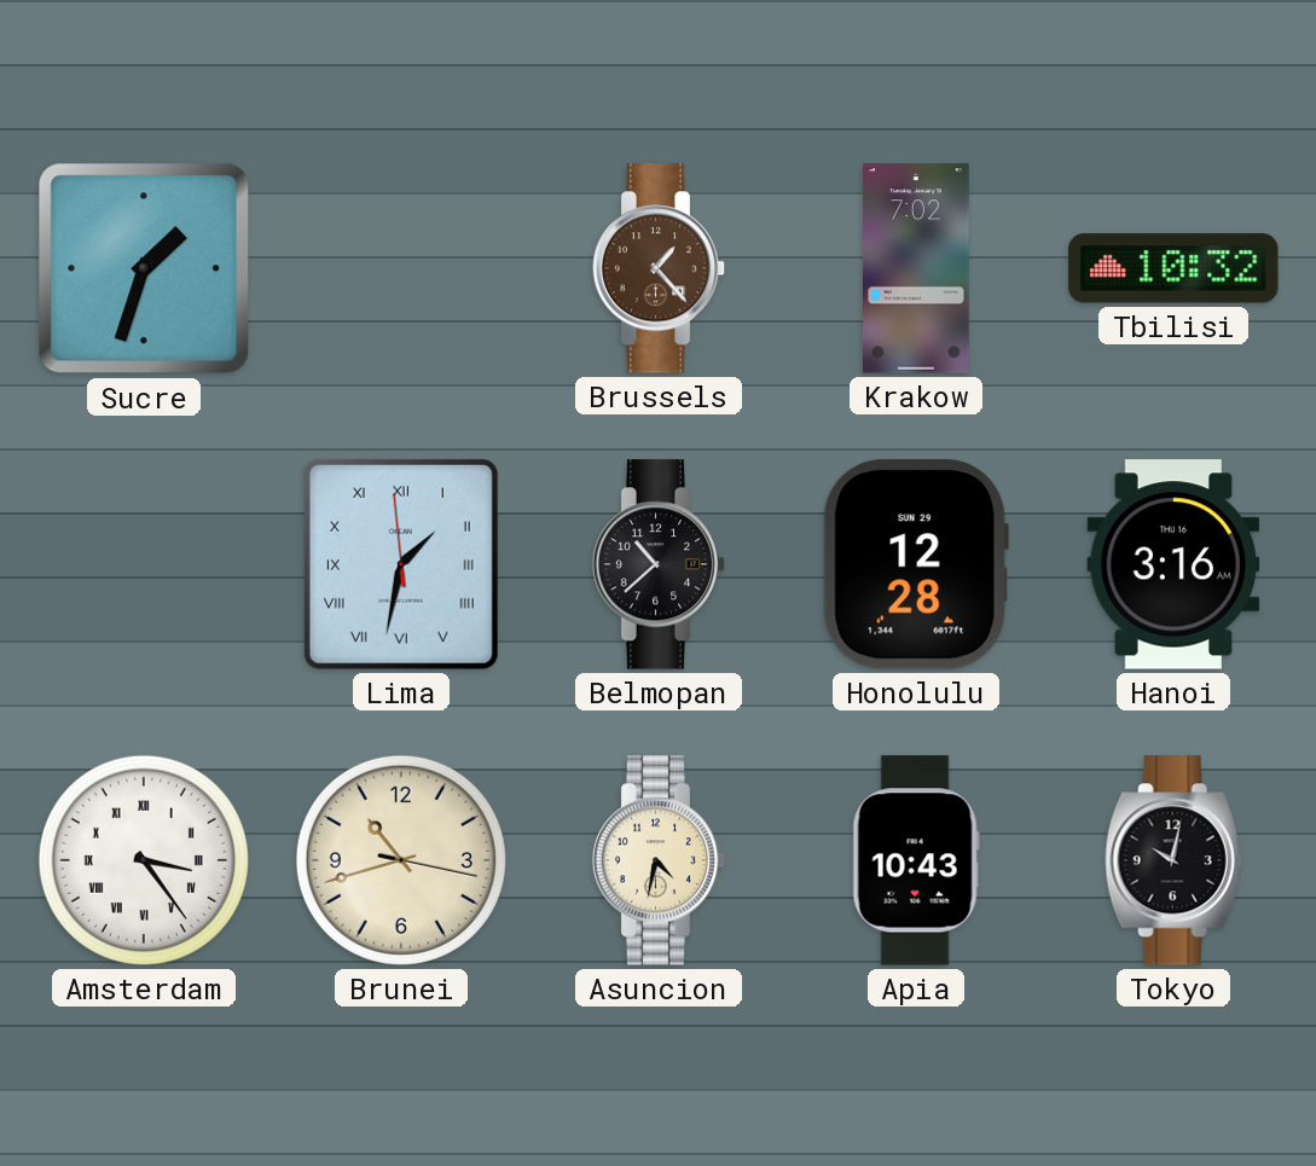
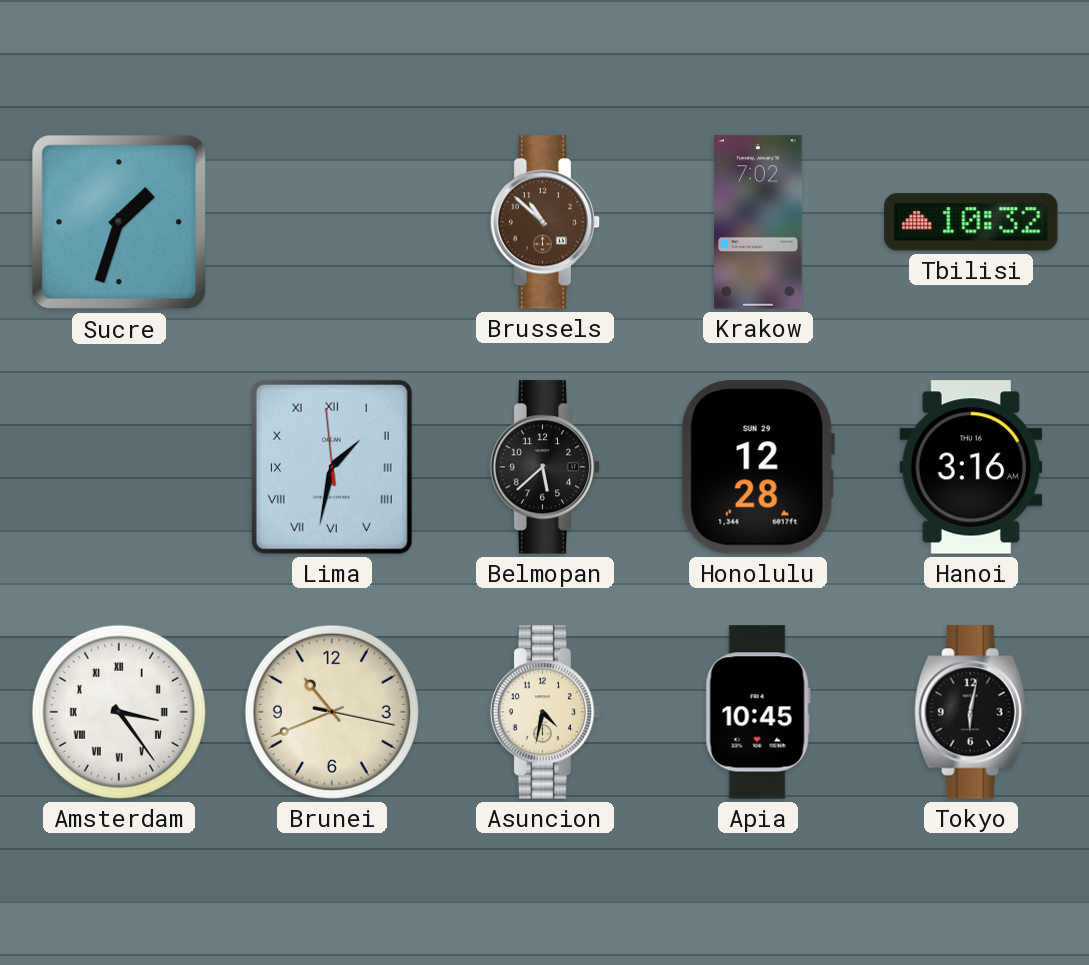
Brussels: 1:23 -> 10:52 (545, 222)
Belmopan: 10:38 -> 5:38 (545, 467)
Brunei: 10:42 -> 10:41 (332, 712)
Apia: 10:43 -> 10:45 (758, 712)
Tokyo: 10:02 -> 6:02 (971, 712)
